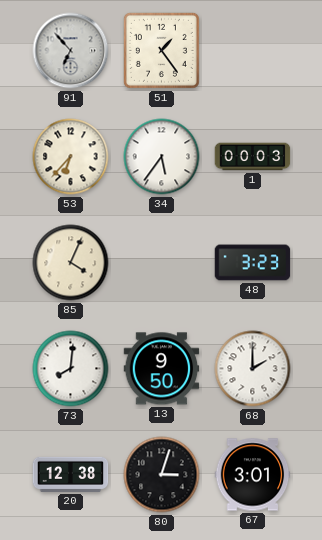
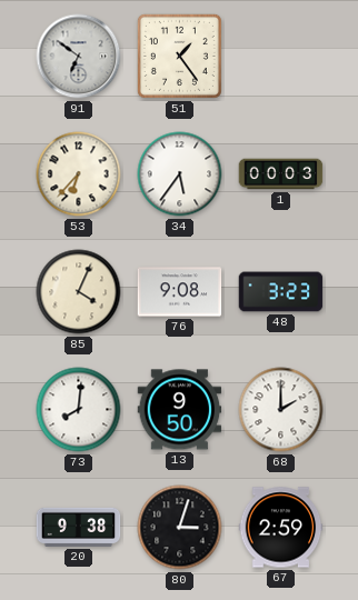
91: 6:53 -> 6:51 (79, 57)
76: none -> 9:08 (180, 292)
20: 12:38 -> 9:38 (79, 527)
67: 3:01 -> 2:59 (281, 528)
